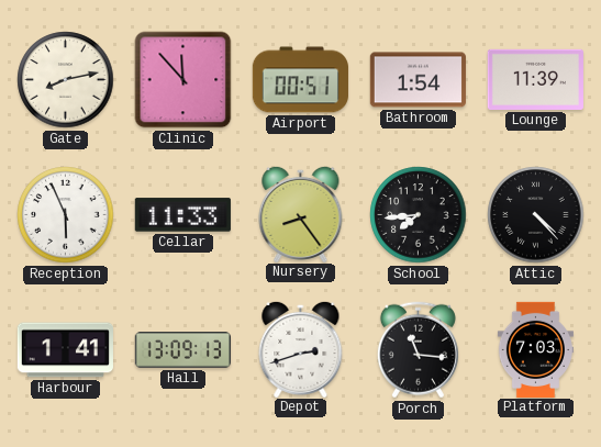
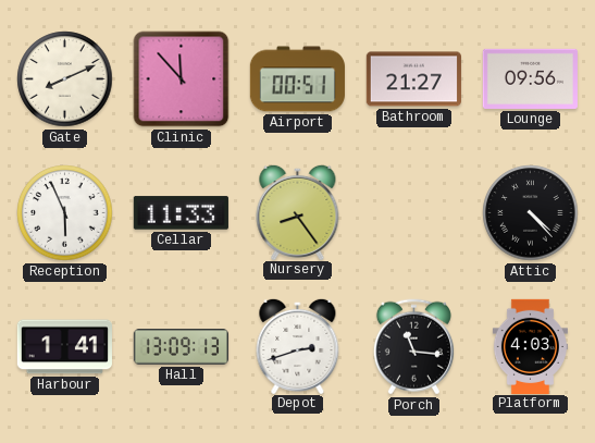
Gate: 8:13 -> 8:11 (65, 79)
Bathroom: 1:54 -> 21:27 (413, 79)
Lounge: 11:39 -> 09:56 (530, 78)
School: 7:44 -> none (419, 215)
Platform: 7:03 -> 4:03 (530, 346)
